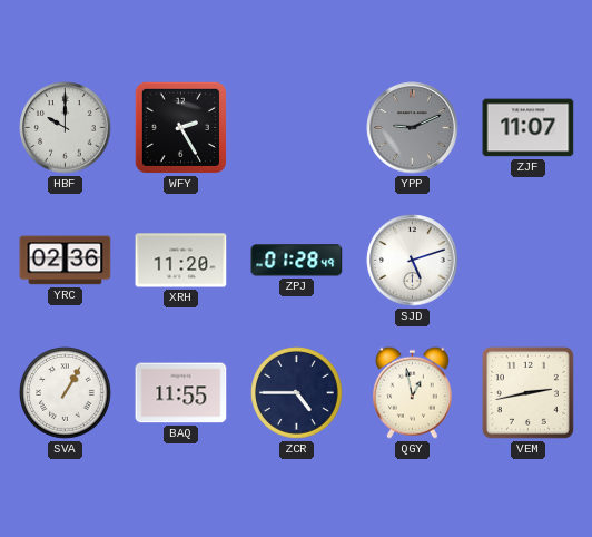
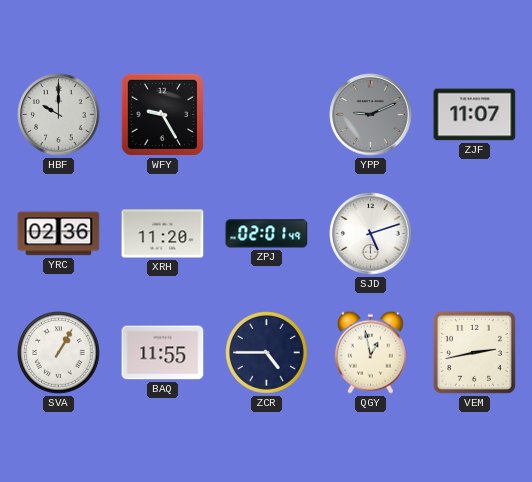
WFY: 2:25 -> 9:25 (162, 114)
ZPJ: 01:28 -> 02:01 (267, 234)
